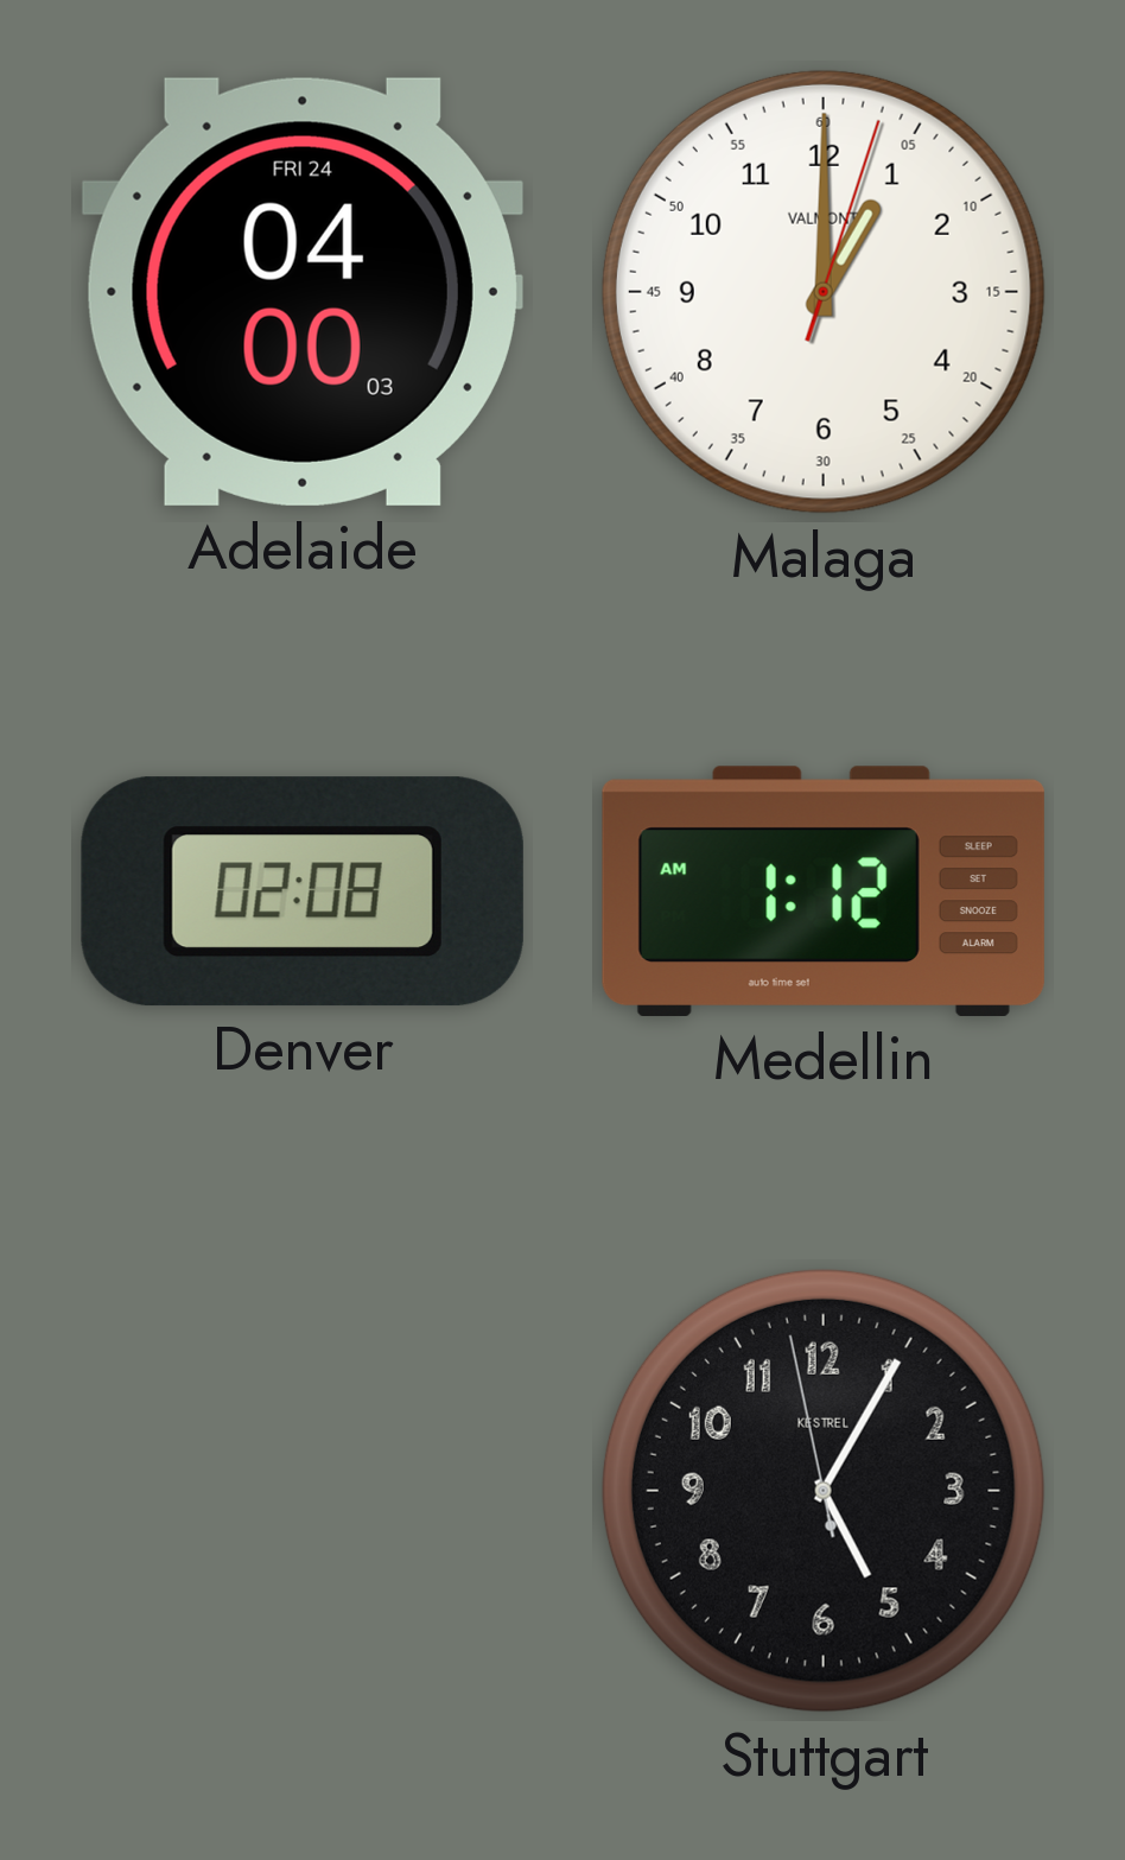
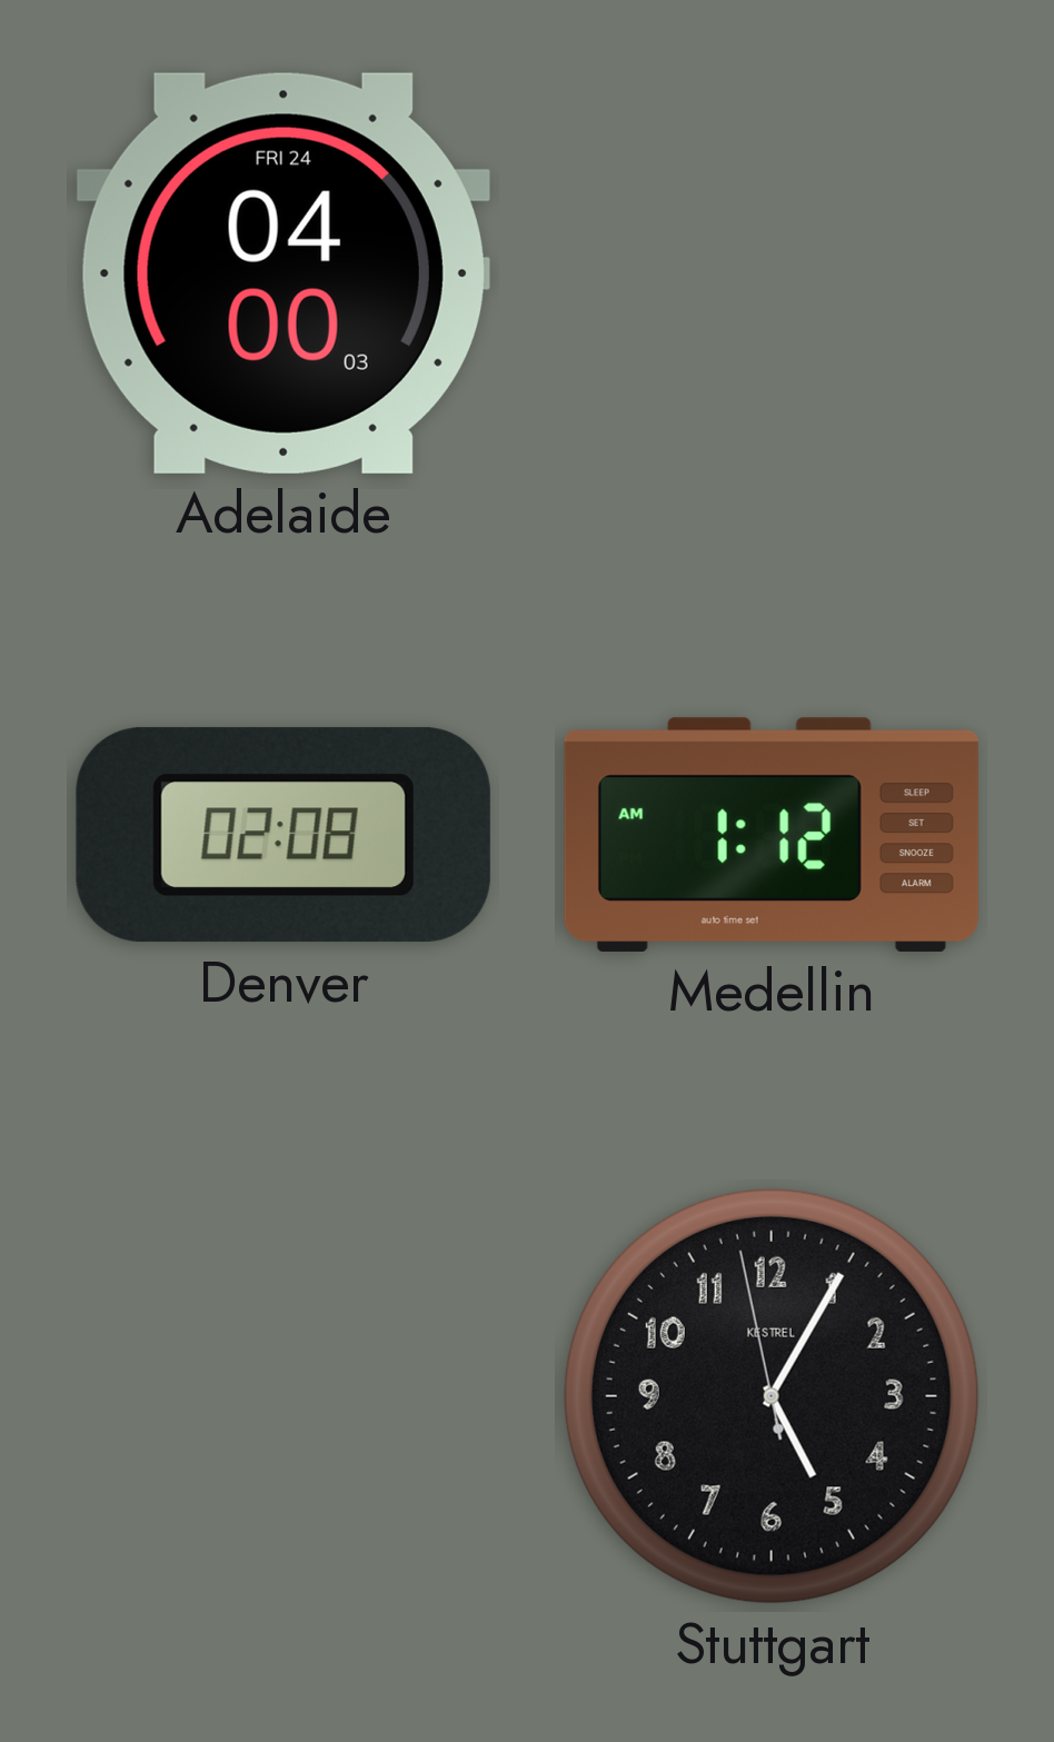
Malaga: 1:00 -> none (824, 292)
